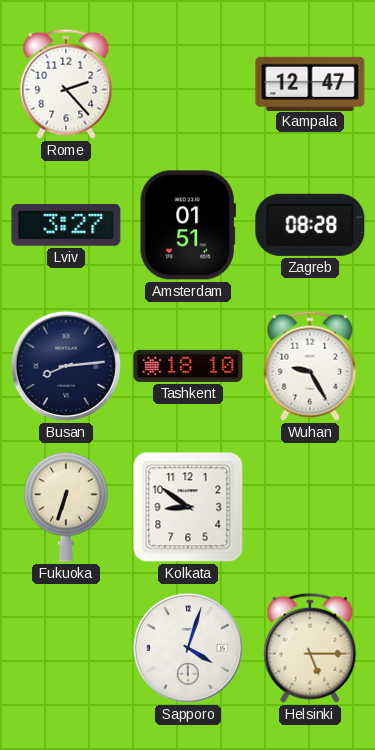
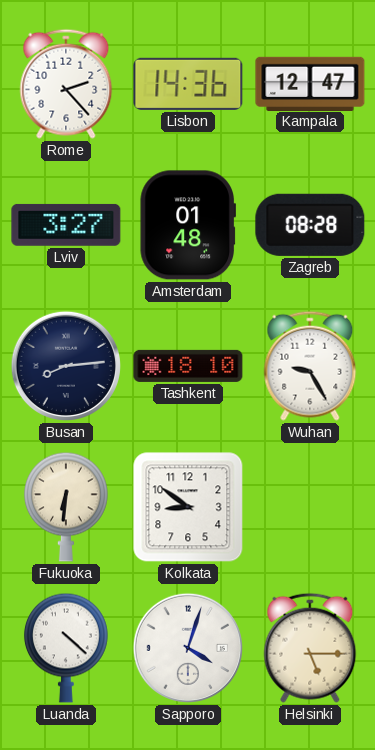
Lisbon: none -> 14:36 (188, 84)
Amsterdam: 01:51 -> 01:48 (187, 225)
Fukuoka: 6:33 -> 6:31 (66, 507)
Luanda: none -> 4:22 (66, 648)
